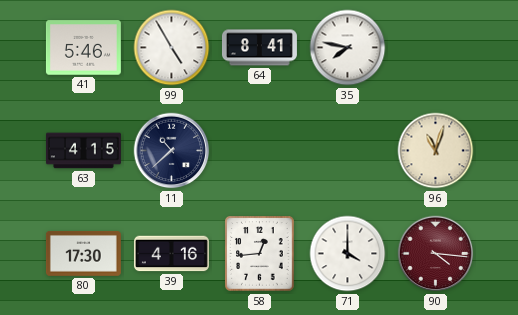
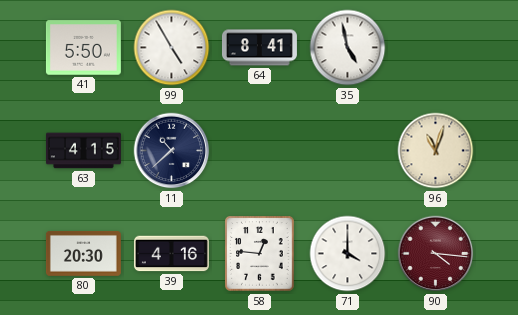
41: 5:46 -> 5:50 (83, 48)
35: 7:47 -> 4:58 (348, 48)
80: 17:30 -> 20:30 (83, 254)
58: 12:44 -> 12:46 (260, 254)
